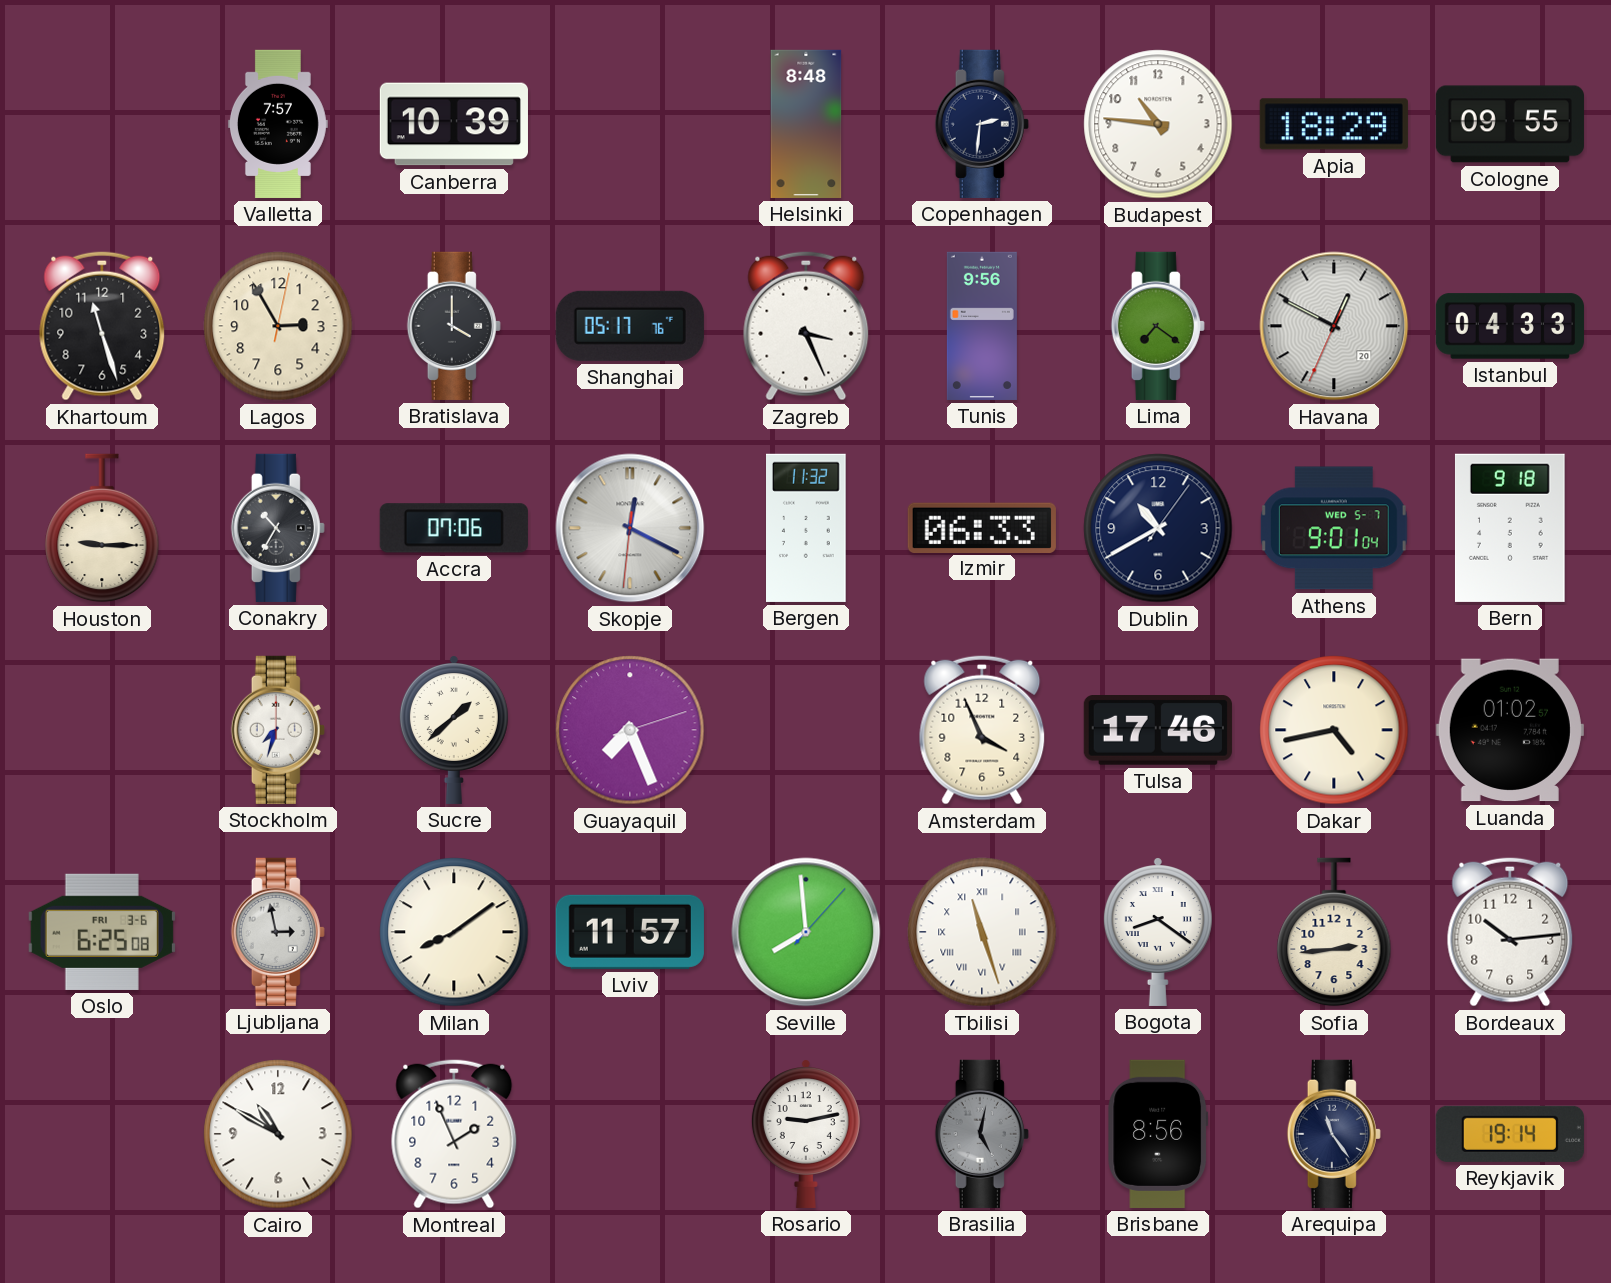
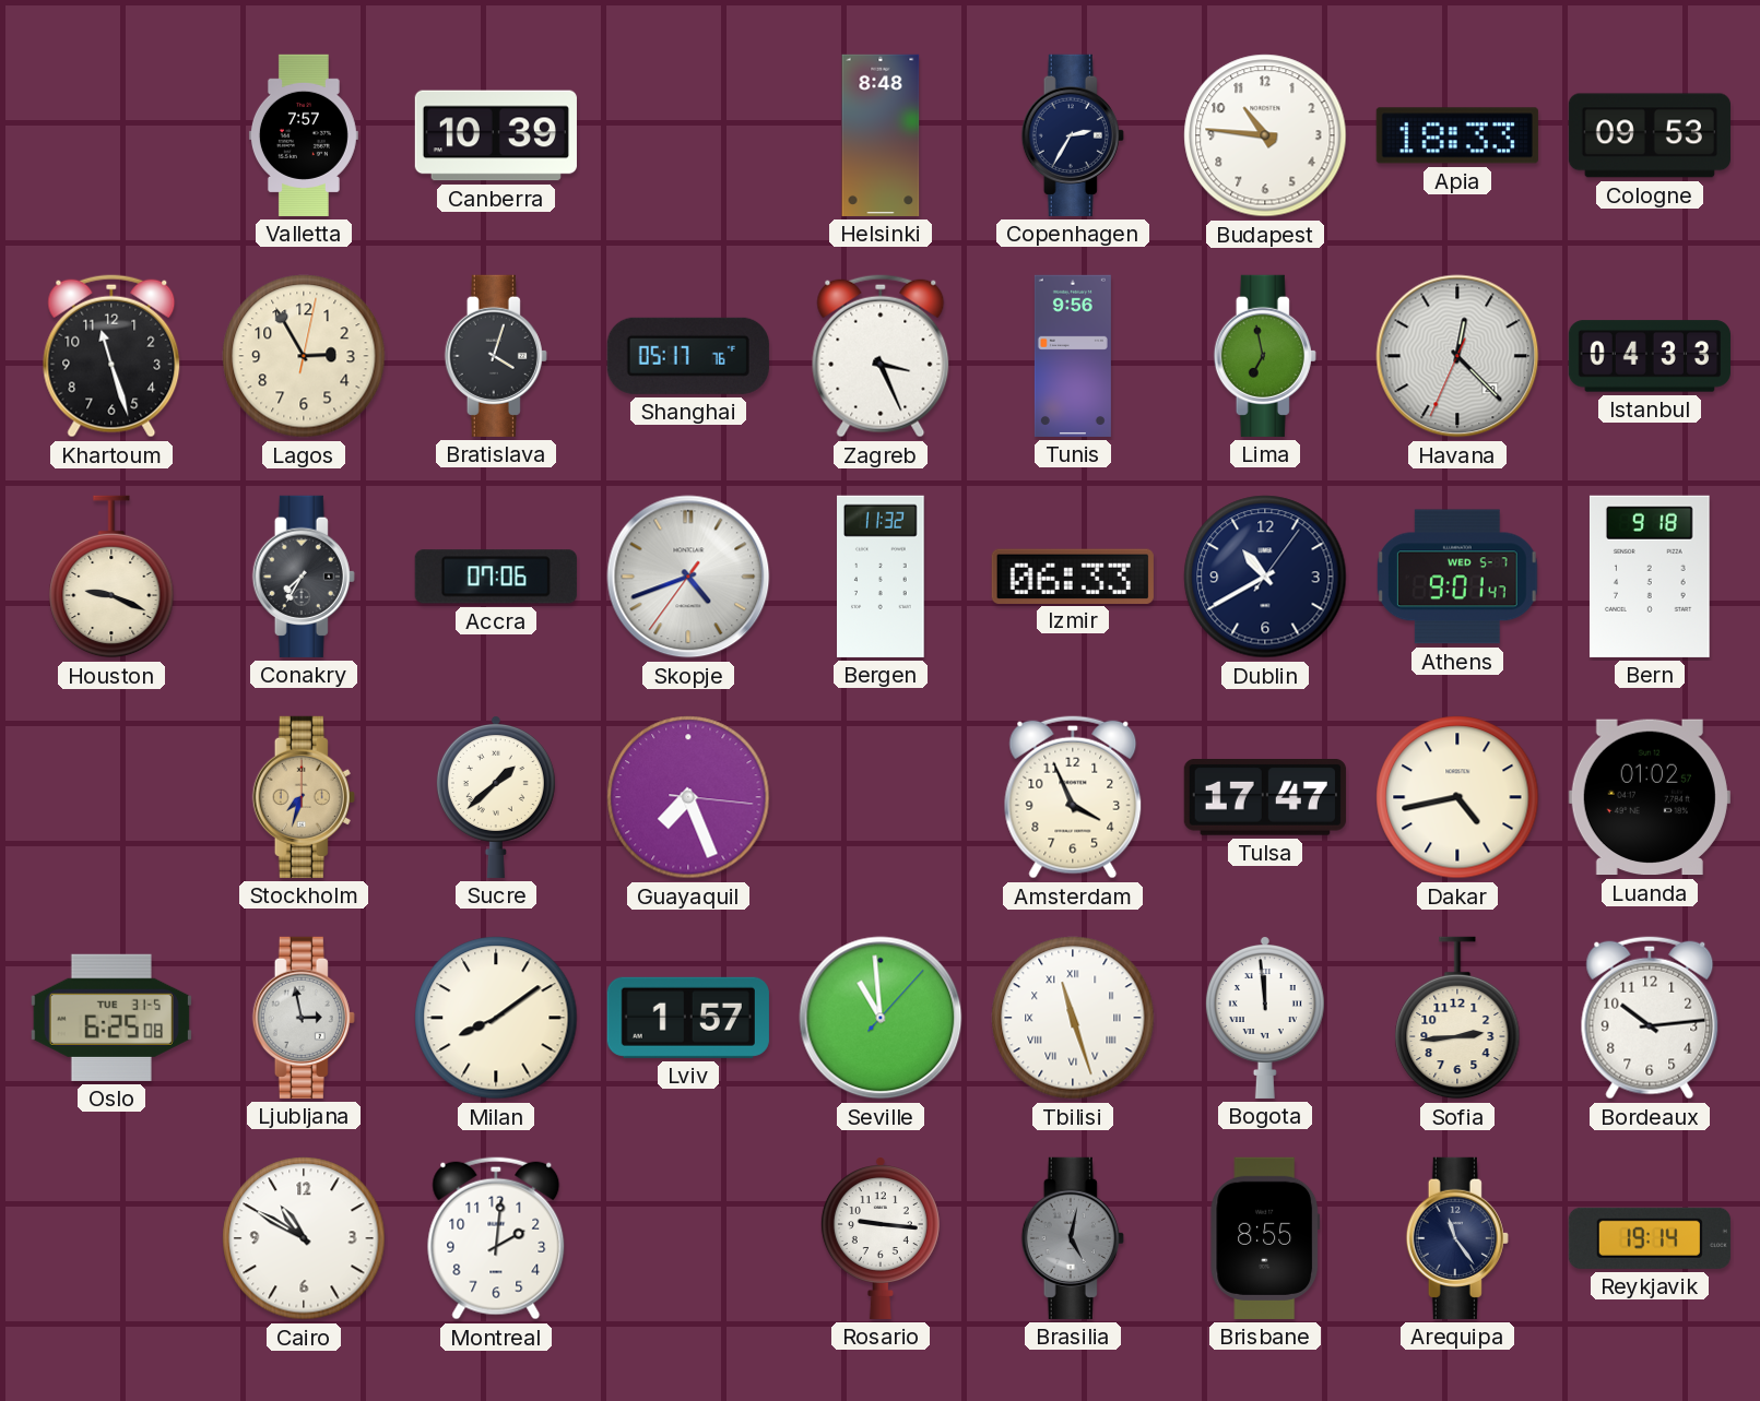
Copenhagen: 2:31 -> 2:35 (1073, 135)
Apia: 18:29 -> 18:33 (1457, 135)
Cologne: 09:55 -> 09:53 (1650, 135)
Bratislava: 4:00 -> 4:03 (496, 356)
Lima: 7:21 -> 6:58 (1265, 356)
Havana: 12:49 -> 12:22 (1457, 356)
Houston: 9:15 -> 9:19 (111, 577)
Conakry: 10:35 -> 7:35 (304, 577)
Skopje: 12:19 -> 4:41 (688, 577)
Athens: 9:01:04 -> 9:01:47 (1457, 577)
Stockholm dial: white -> champagne (304, 797)
Guayaquil: 7:26:12 -> 7:26:16 (688, 797)
Tulsa: 17:46 -> 17:47 (1265, 798)
Oslo date: FRI 3-6 -> TUE 31-5 (111, 1018)
Lviv: 11:57 -> 1:57 (688, 1018)
Seville: 7:59 -> 10:59 (881, 1018)
Bogota: 8:21 -> 11:59 (1265, 1018)
Montreal: 1:56 -> 2:01 (496, 1238)
Rosario: 9:13 -> 9:16 (881, 1238)
Brisbane: 8:56 -> 8:55 (1265, 1238)
